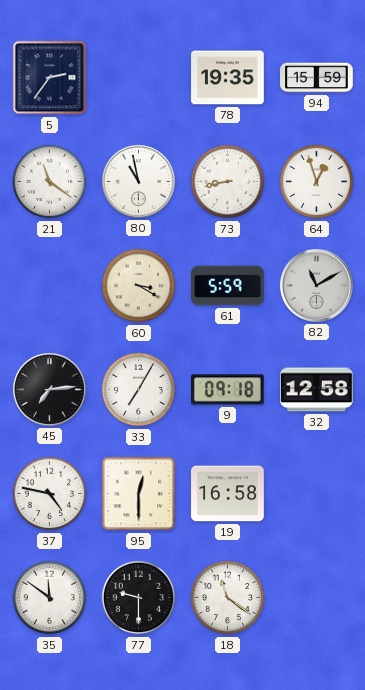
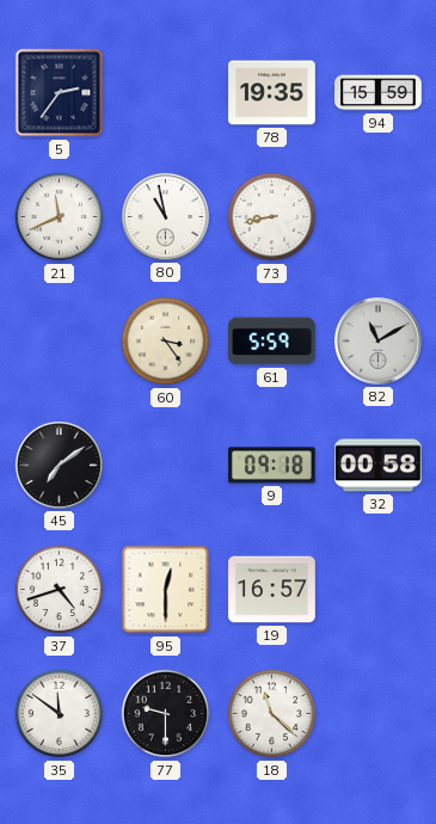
21: 11:21 -> 11:41 (60, 217)
64: 12:57 -> none (317, 182)
60: 3:20 -> 3:24 (166, 342)
45: 7:14 -> 7:09 (59, 465)
33: 7:05 -> none (139, 390)
32: 12:58 -> 00:58 (379, 466)
37: 4:47 -> 4:42 (60, 590)
19: 16:58 -> 16:57 (272, 590)
18: 11:21 -> 11:22 (272, 714)
